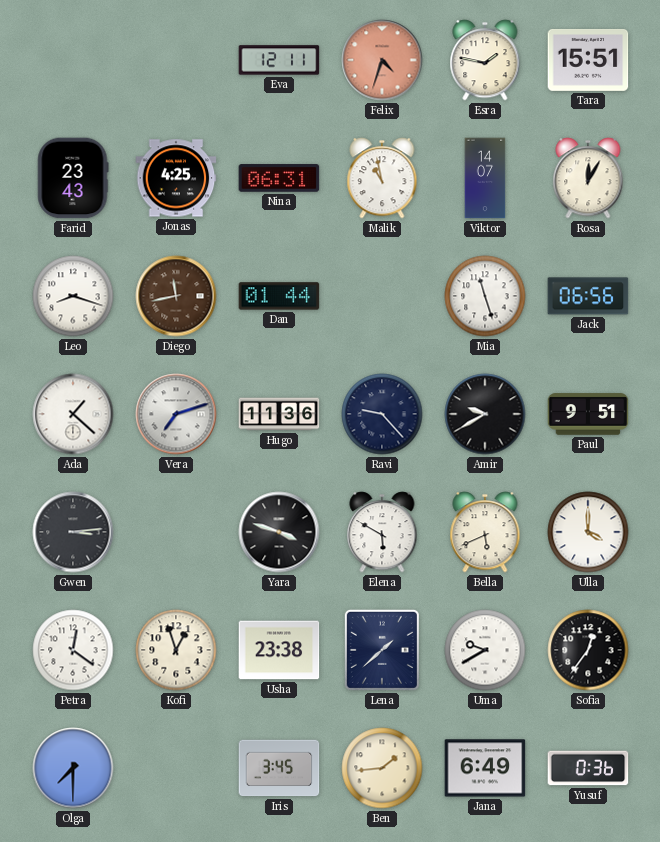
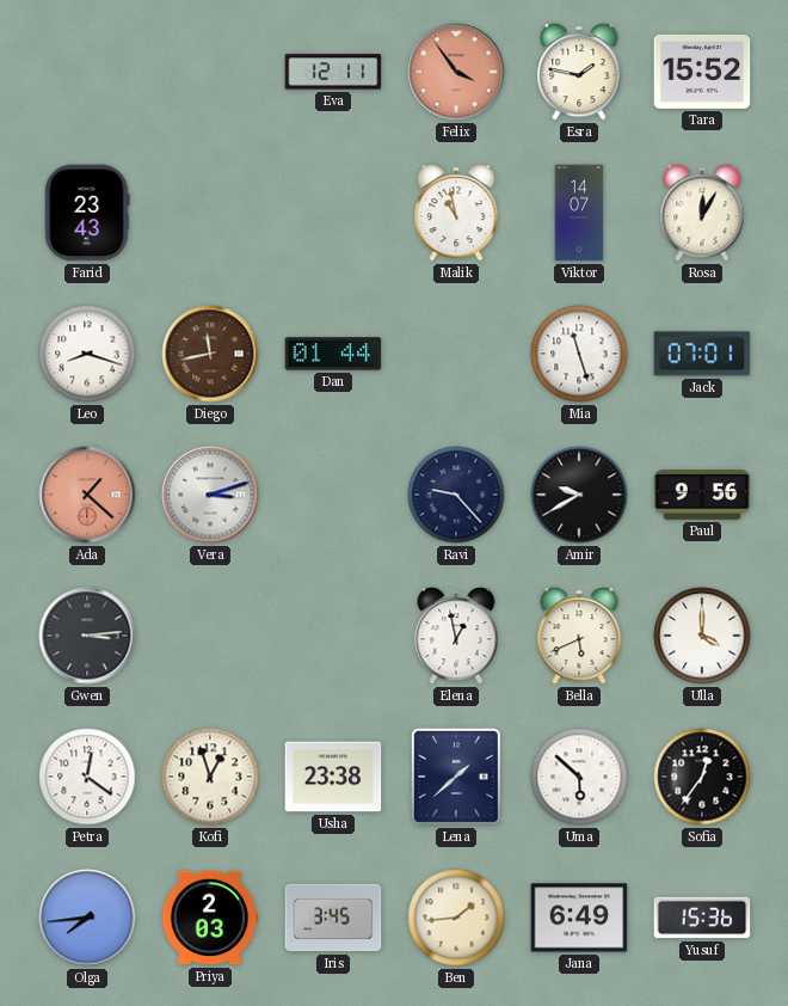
Felix: 4:33 -> 3:54 (456, 72)
Tara: 15:51 -> 15:52 (702, 72)
Jonas: 4:25 -> none (176, 178)
Nina: 06:31 -> none (279, 178)
Jack: 06:56 -> 07:01 (702, 354)
Ada dial: white -> salmon (87, 495)
Vera: 7:12 -> 3:12 (210, 495)
Hugo: 11:36 -> none (279, 414)
Paul: 9:51 -> 9:56 (702, 495)
Yara: 3:48 -> none (279, 532)
Elena: 5:50 -> 12:58 (456, 636)
Uma: 9:40 -> 5:52 (579, 777)
Olga: 7:30 -> 7:44 (87, 918)
Priya: none -> 2:03 (210, 918)
Yusuf: 0:36 -> 15:36 (702, 918)
